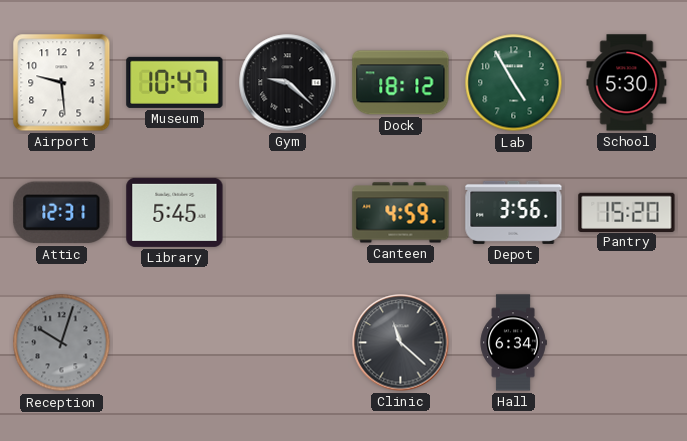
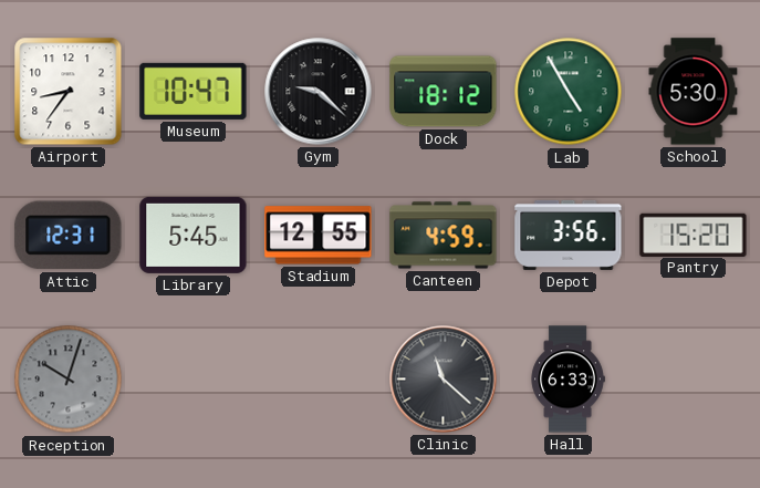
Airport: 9:29 -> 8:36 (69, 92)
Stadium: none -> 12:55 (319, 236)
Hall: 6:34 -> 6:33 (568, 380)
